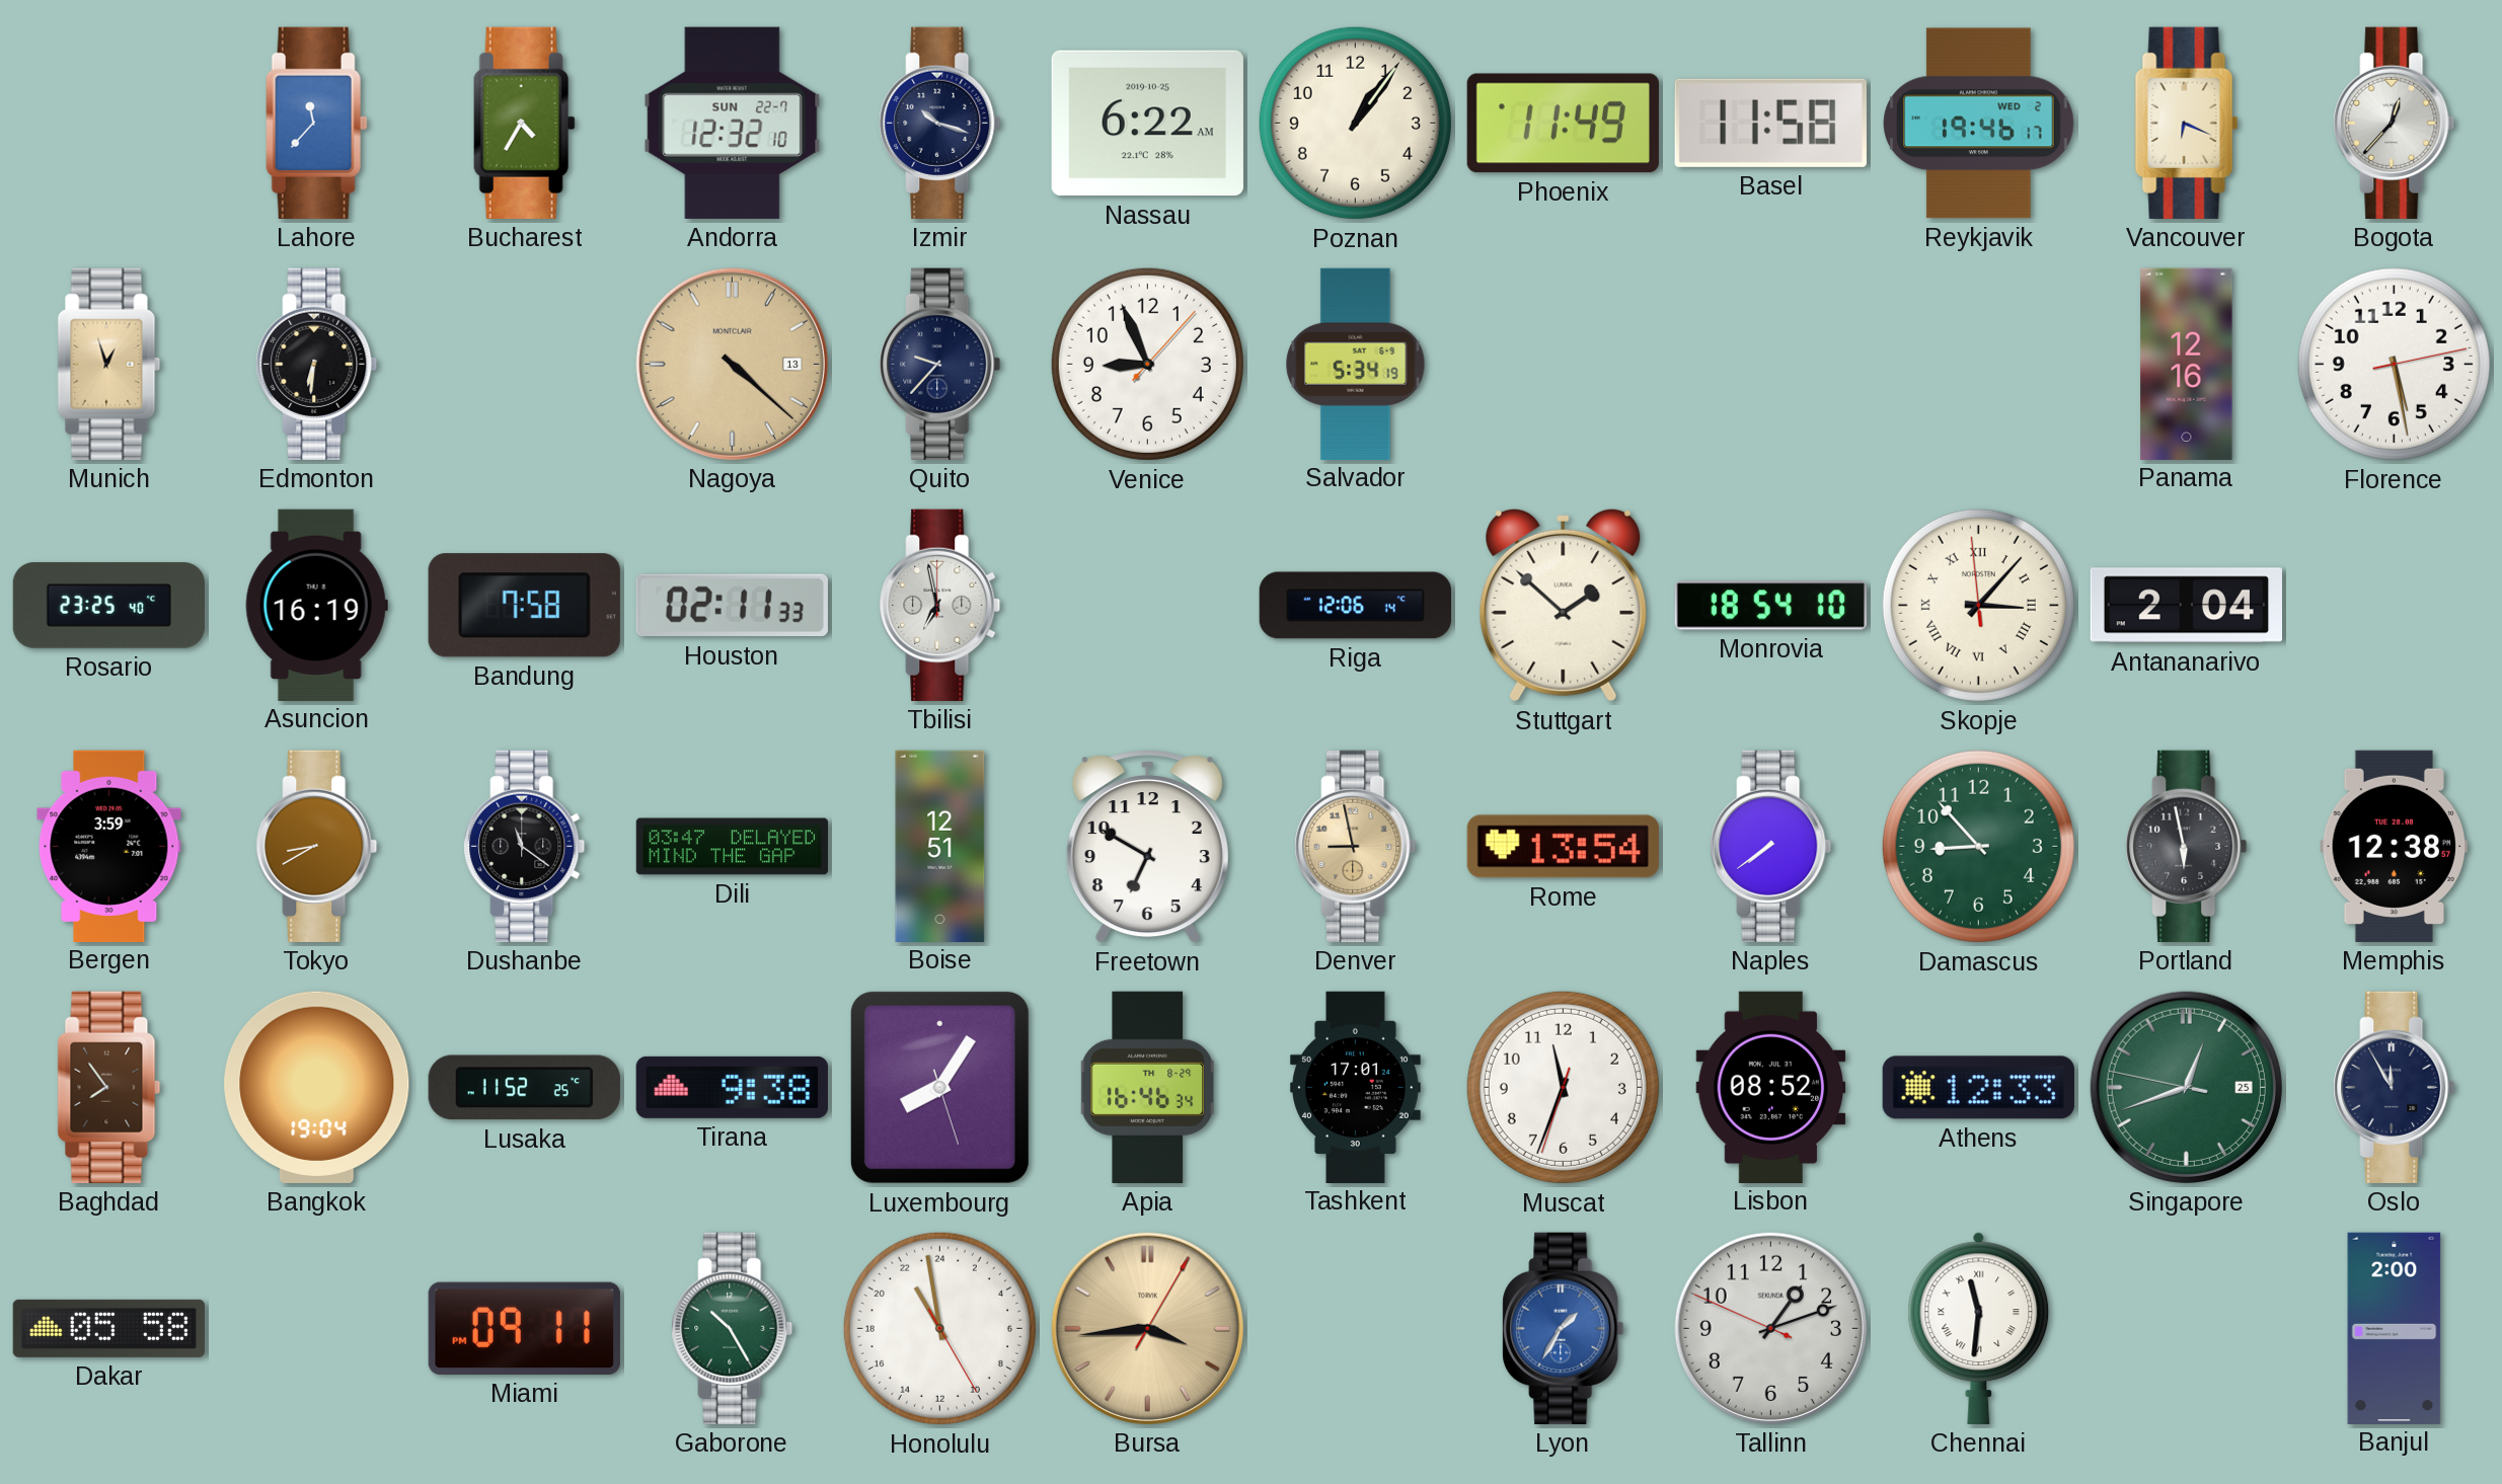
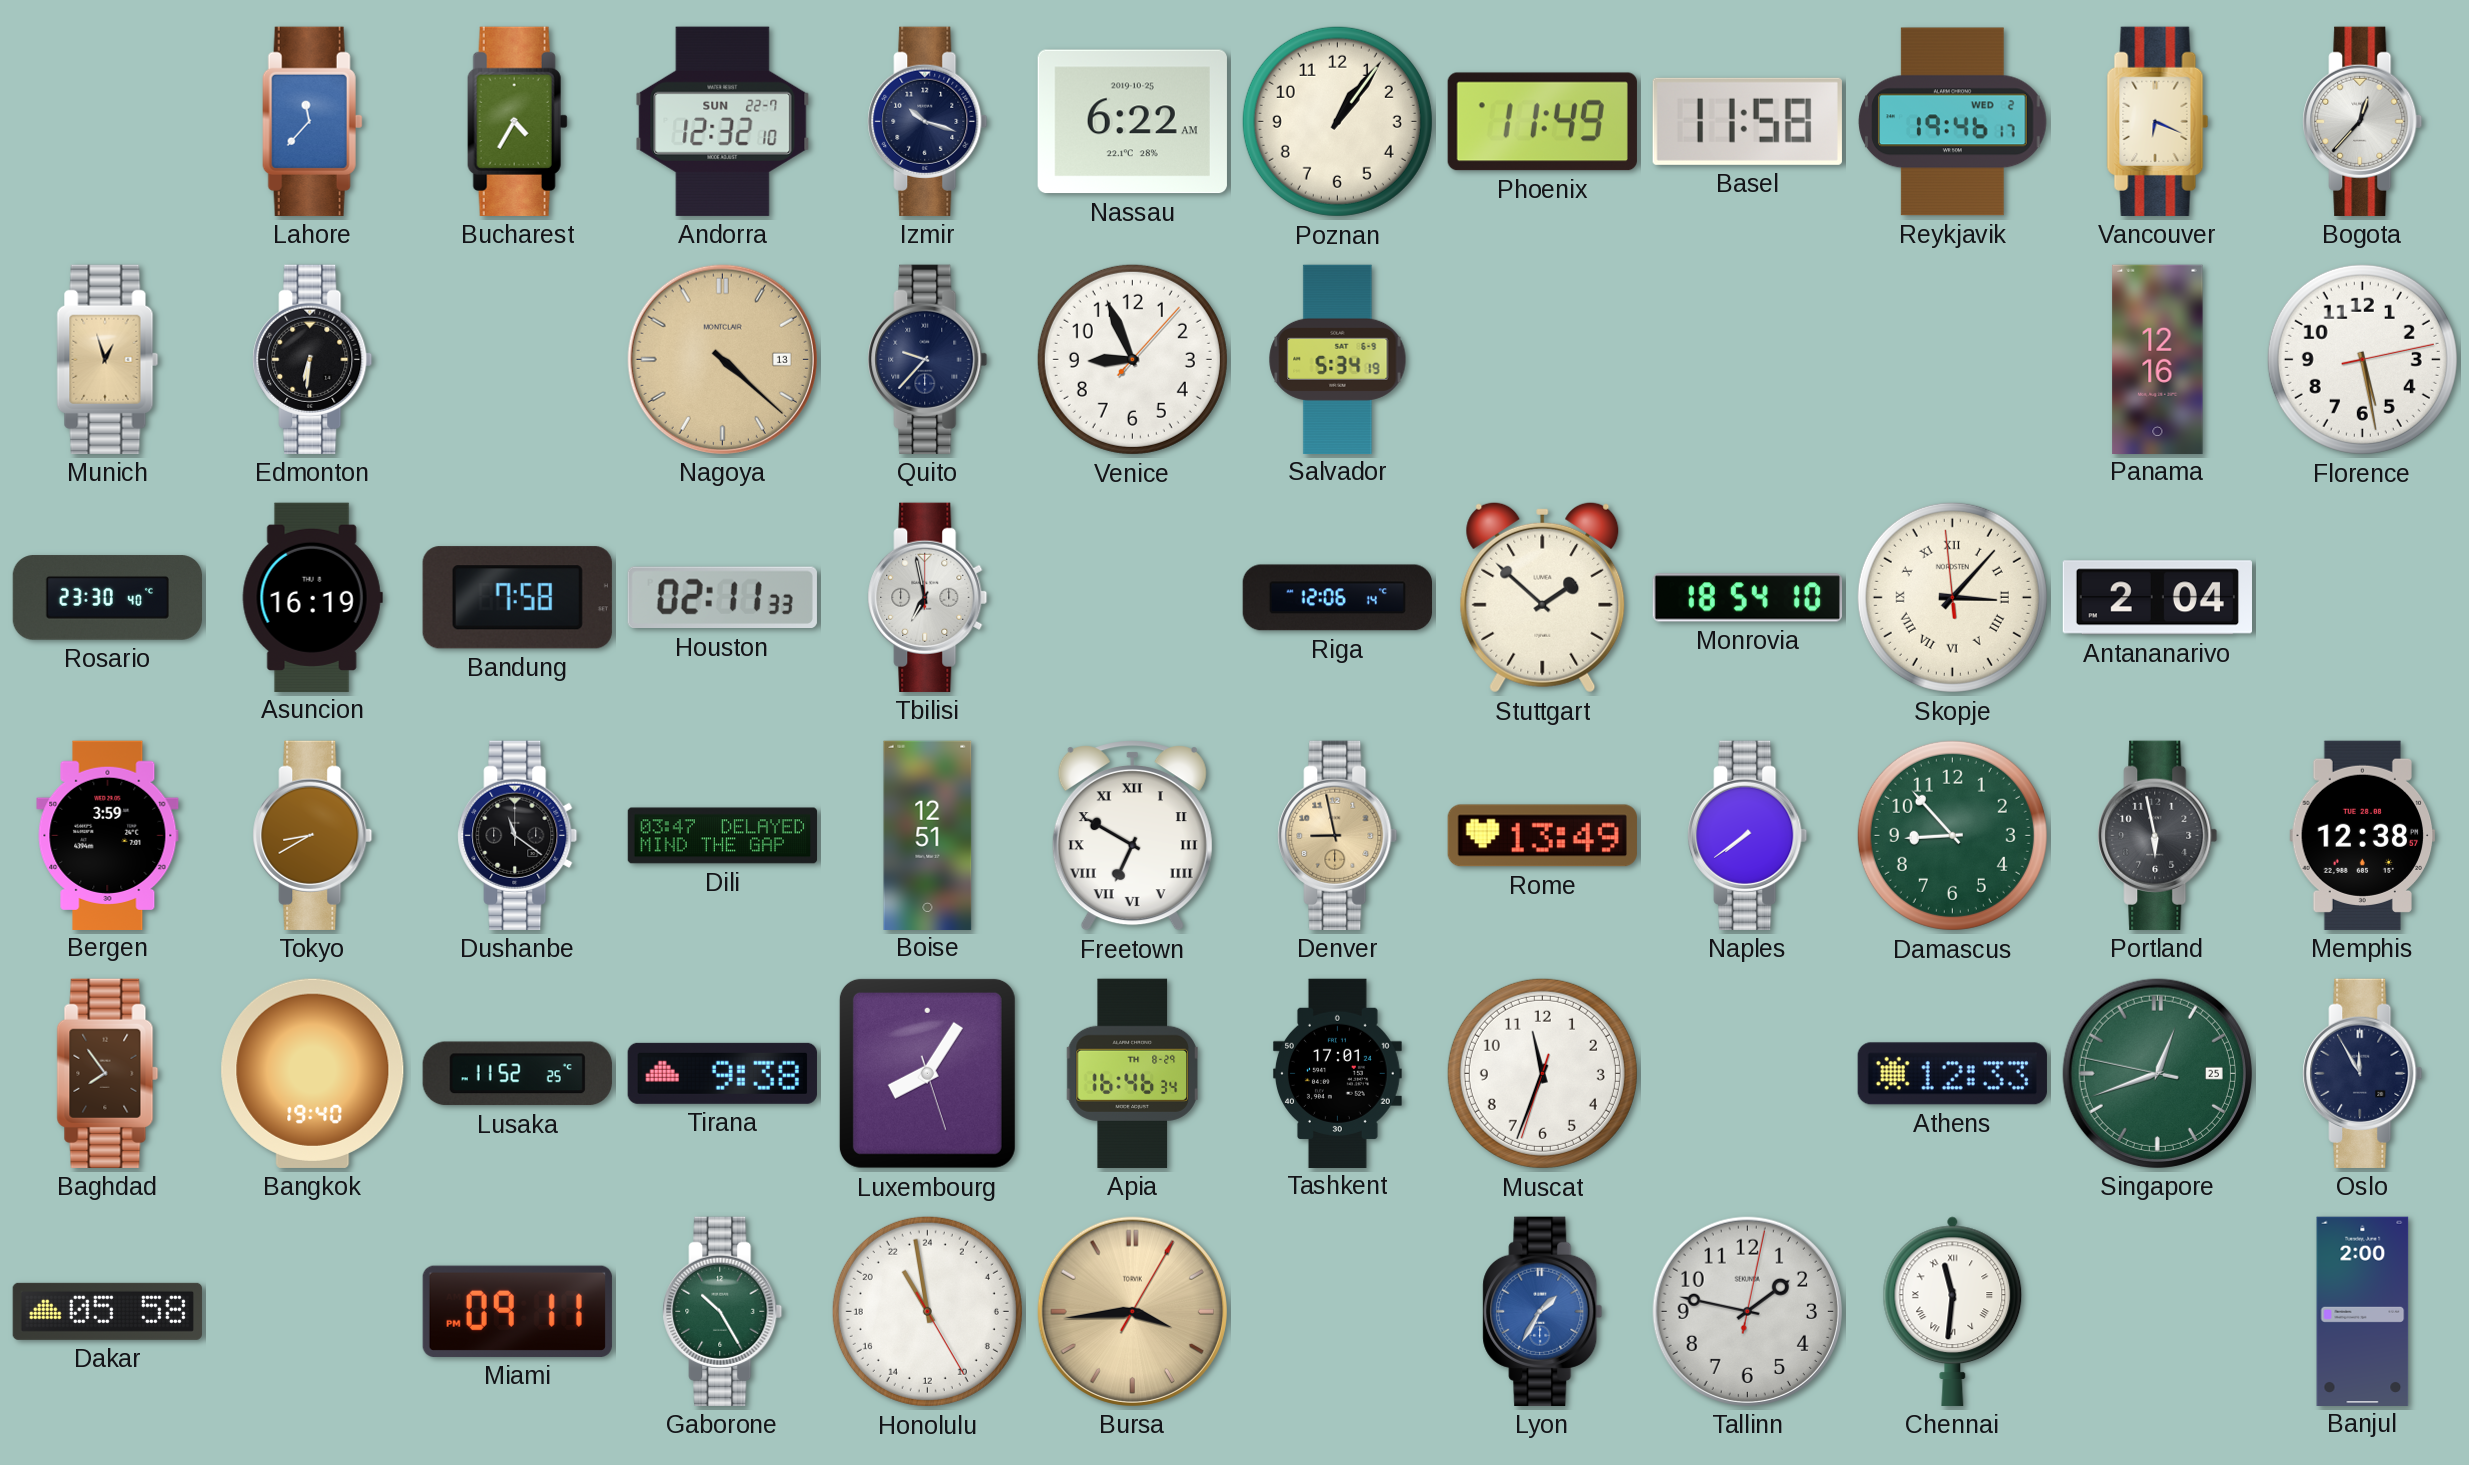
Rosario: 23:25 -> 23:30 (107, 598)
Freetown numerals: Arabic -> Roman (1132, 836)
Rome: 13:54 -> 13:49 (1542, 836)
Bangkok: 19:04 -> 19:40 (313, 1073)
Lisbon: 08:52 -> none (1771, 1087)
Tallinn: 1:11 -> 1:47 (1747, 1311)
